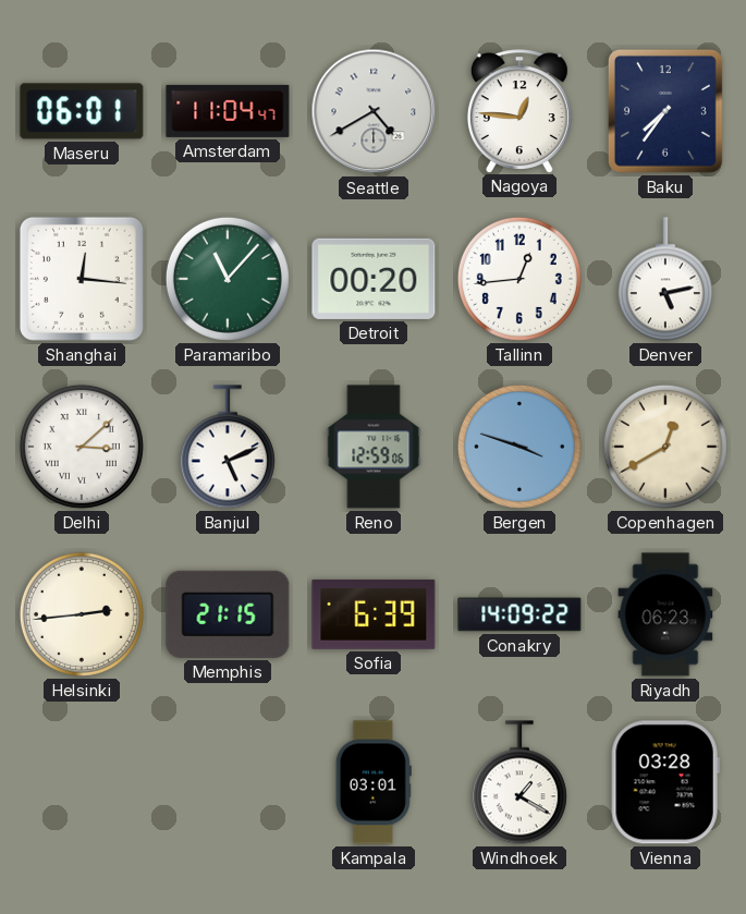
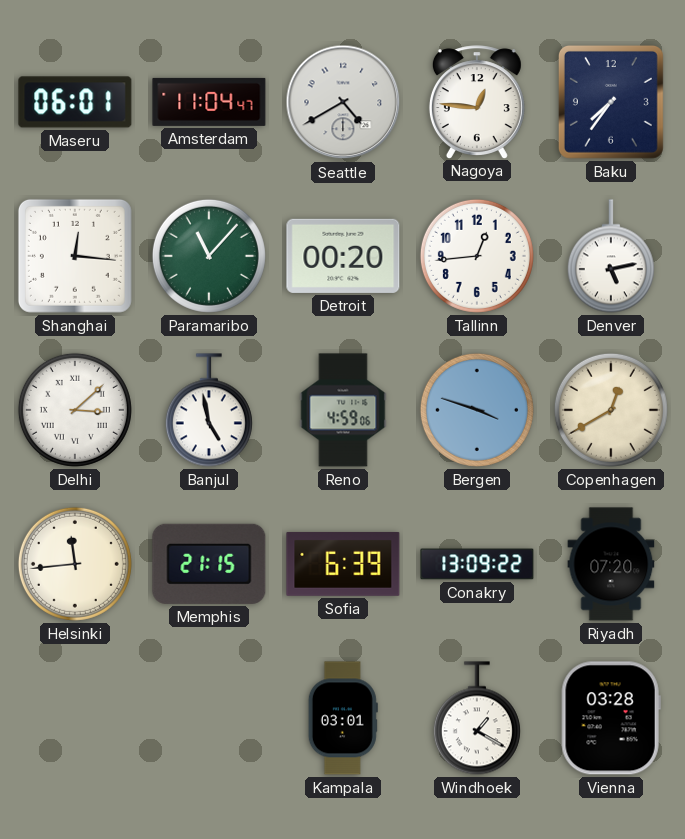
Banjul: 5:11 -> 4:58 (209, 410)
Reno: 12:59 -> 4:59 (343, 410)
Helsinki: 2:44 -> 11:44 (75, 564)
Conakry: 14:09 -> 13:09 (477, 564)
Riyadh: 06:23 -> 07:20 (611, 564)
